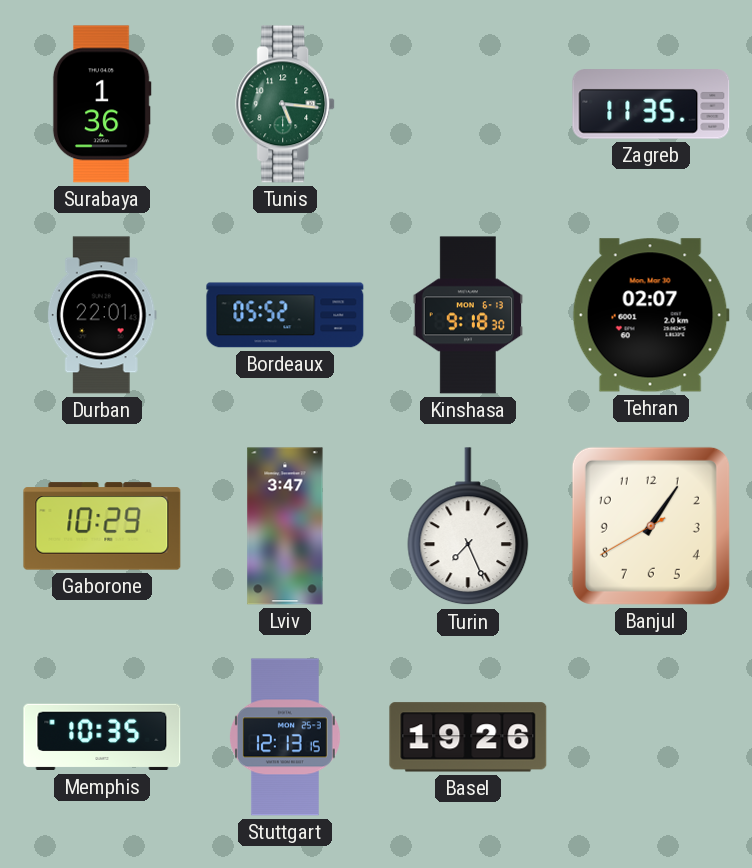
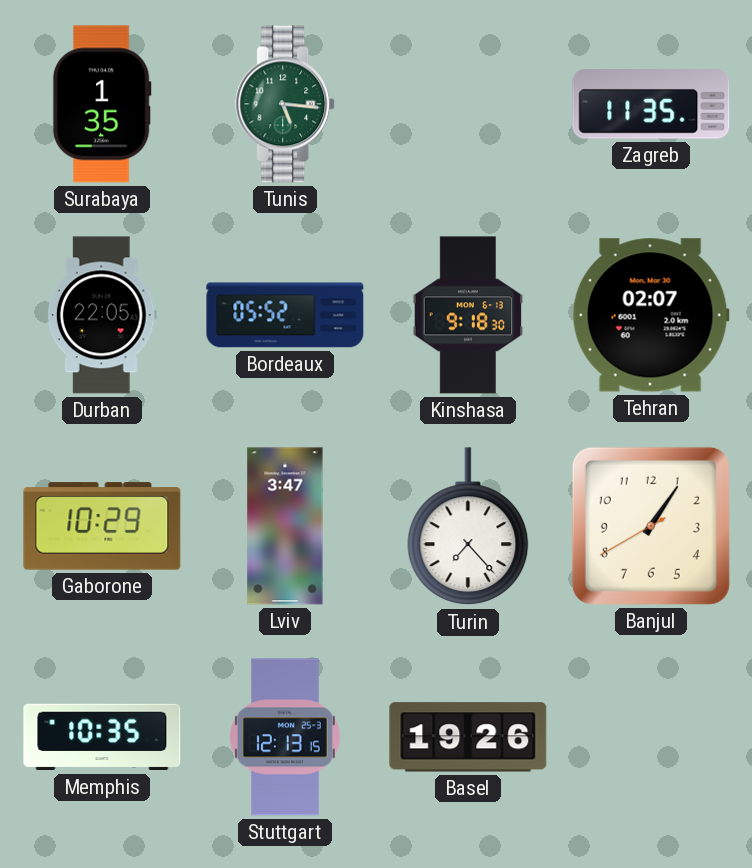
Surabaya: 1:36 -> 1:35 (102, 104)
Durban: 22:01 -> 22:05 (102, 315)
Turin: 7:26 -> 7:23 (468, 527)
